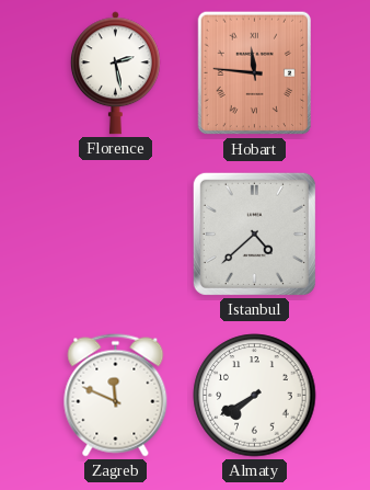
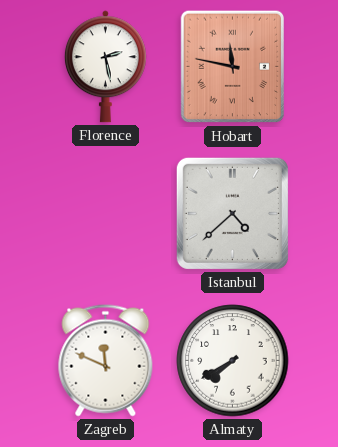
Hobart: 11:46 -> 11:47 (232, 67)
